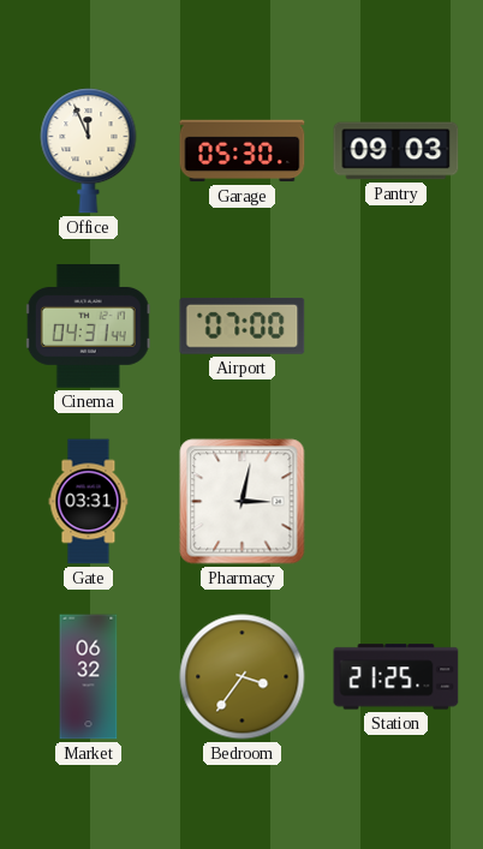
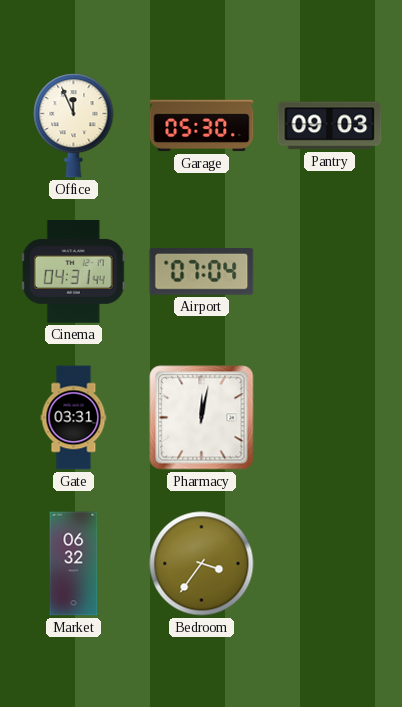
Airport: 07:00 -> 07:04 (202, 272)
Pharmacy: 3:02 -> 12:02 (202, 418)
Station: 21:25 -> none (396, 677)
